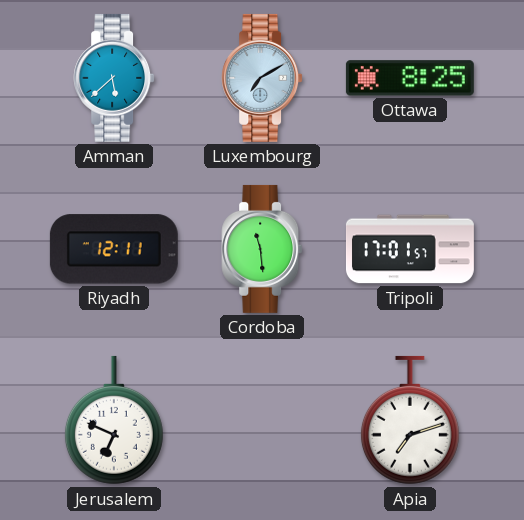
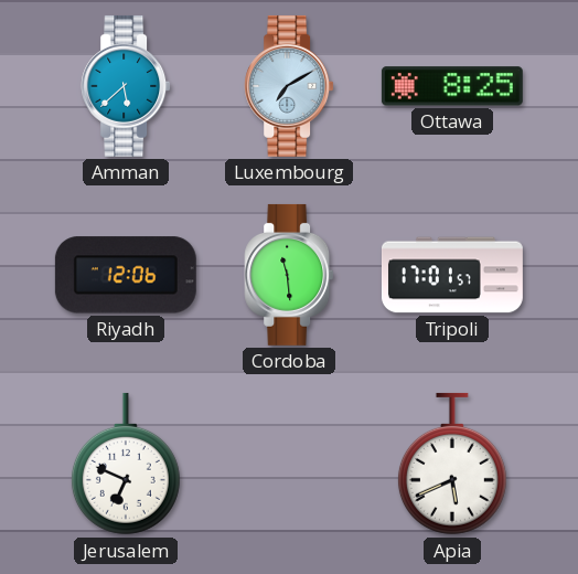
Riyadh: 12:11 -> 12:06 (126, 275)
Apia: 7:12 -> 5:41 (452, 464)
